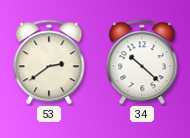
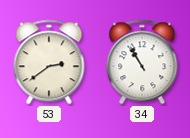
34: 10:22 -> 10:55 (142, 62)
